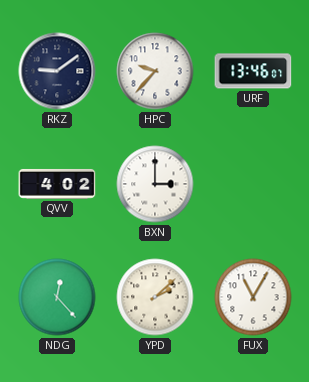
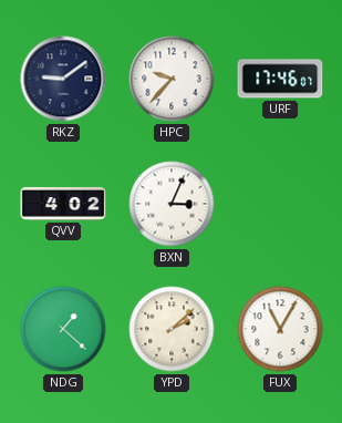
URF: 13:46 -> 17:46 (280, 79)
BXN: 3:00 -> 3:04 (172, 204)
NDG: 12:23 -> 1:22 (63, 329)
